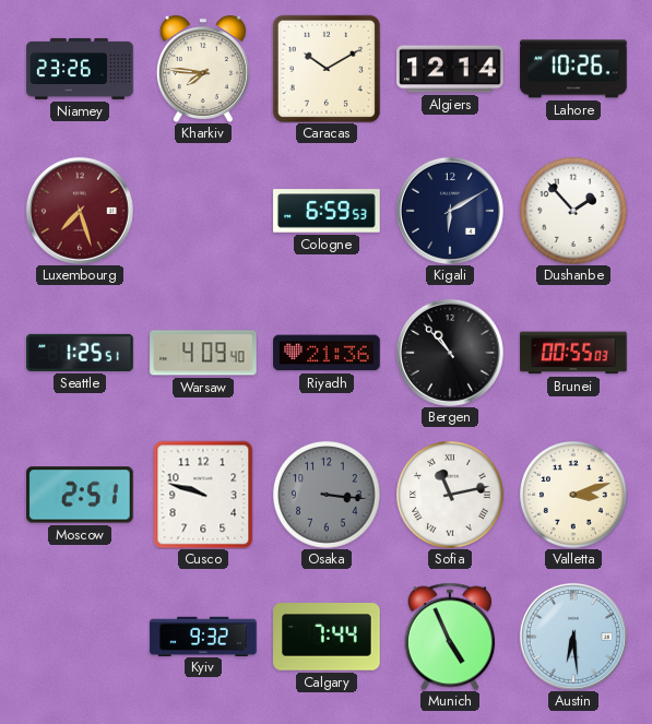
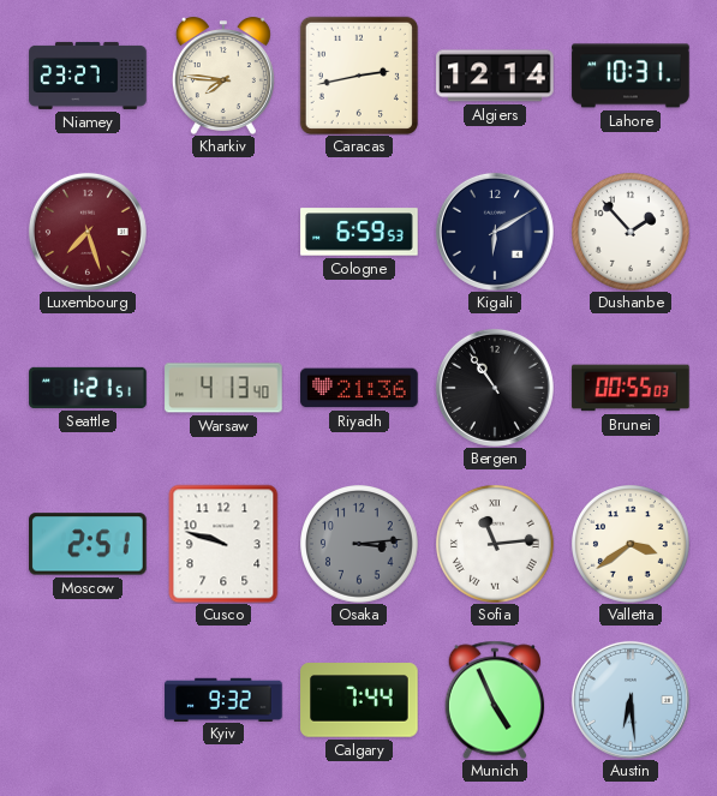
Niamey: 23:26 -> 23:27 (88, 76)
Caracas: 10:10 -> 2:43 (359, 76)
Lahore: 10:26 -> 10:31 (631, 76)
Seattle: 1:25 -> 1:21 (88, 388)
Warsaw: 4:09 -> 4:13 (223, 388)
Bergen: 10:53 -> 10:54 (495, 388)
Osaka: 3:16 -> 3:14 (360, 545)
Sofia: 11:13 -> 11:14 (496, 545)
Valletta: 3:12 -> 3:39 (632, 545)
